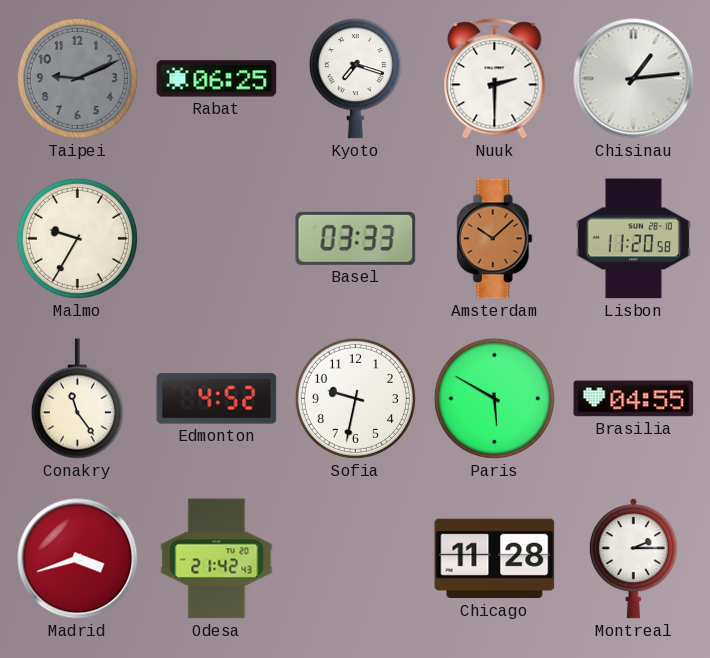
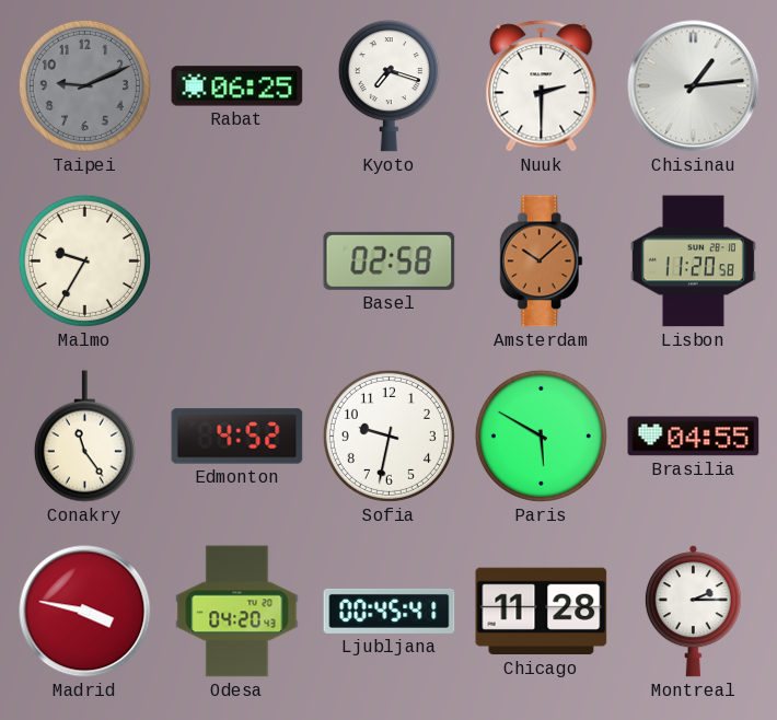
Basel: 03:33 -> 02:58 (390, 260)
Madrid: 3:42 -> 3:47 (85, 612)
Odesa: 21:42 -> 04:20 (237, 612)
Ljubljana: none -> 00:45 (390, 611)
